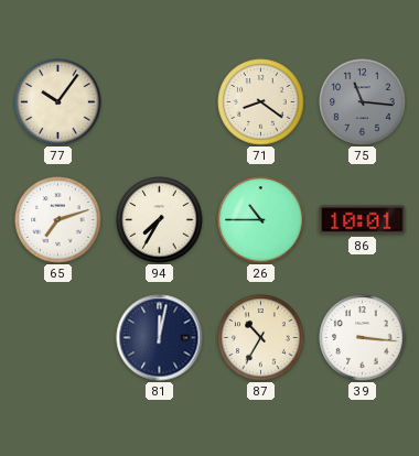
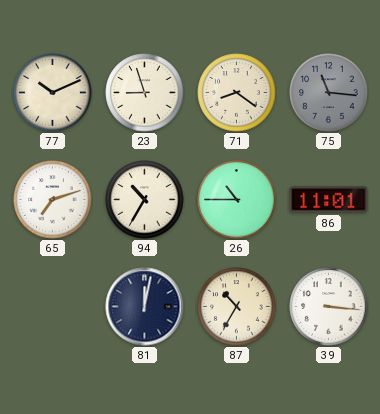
77: 10:06 -> 10:11 (53, 93)
23: none -> 8:57 (145, 93)
94: 7:35 -> 10:35 (145, 200)
86: 10:01 -> 11:01 (329, 200)
